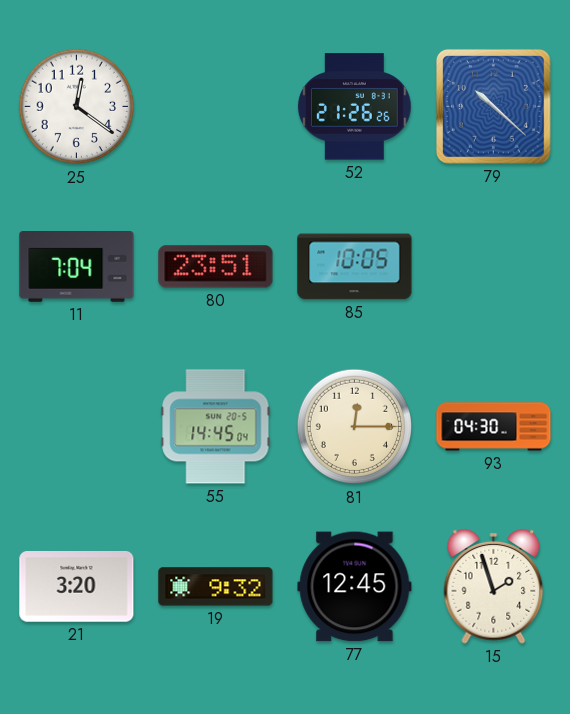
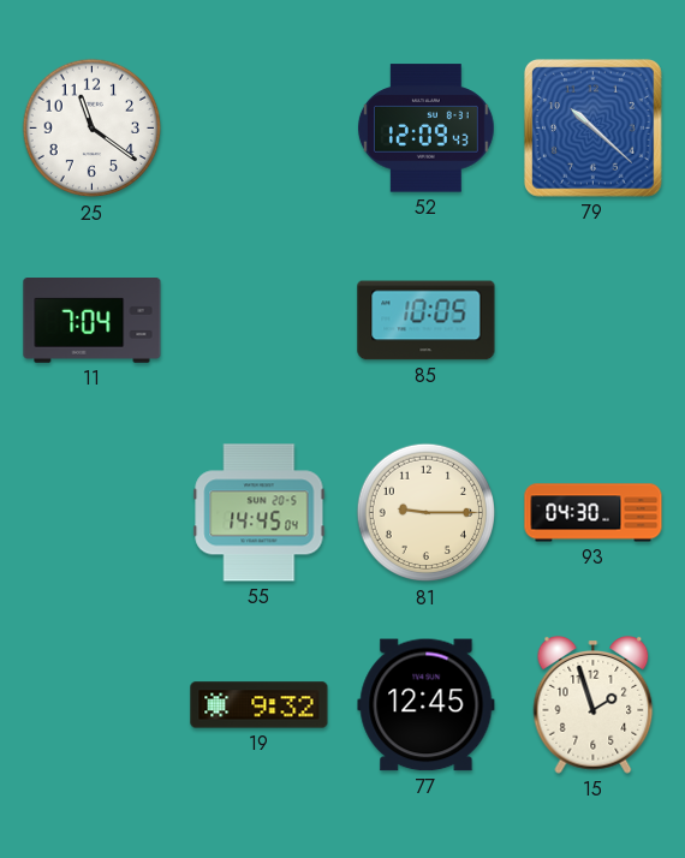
25: 12:21 -> 11:21 (93, 129)
52: 21:26 -> 12:09 (425, 129)
80: 23:51 -> none (216, 267)
81: 12:15 -> 9:15 (427, 513)
21: 3:20 -> none (77, 587)
